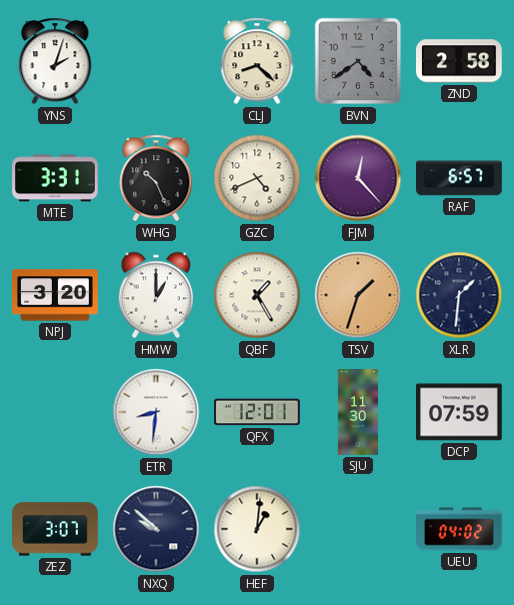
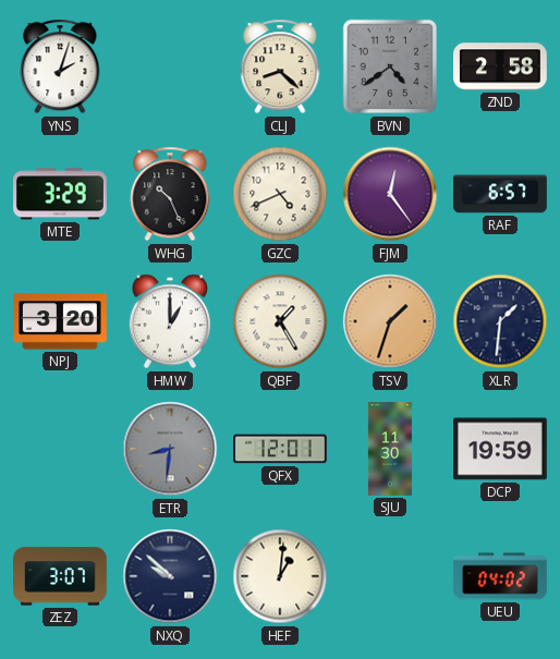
MTE: 3:31 -> 3:29 (61, 194)
FJM: 12:23 -> 12:24 (390, 194)
ETR dial: white -> grey (170, 449)
DCP: 07:59 -> 19:59 (501, 449)
